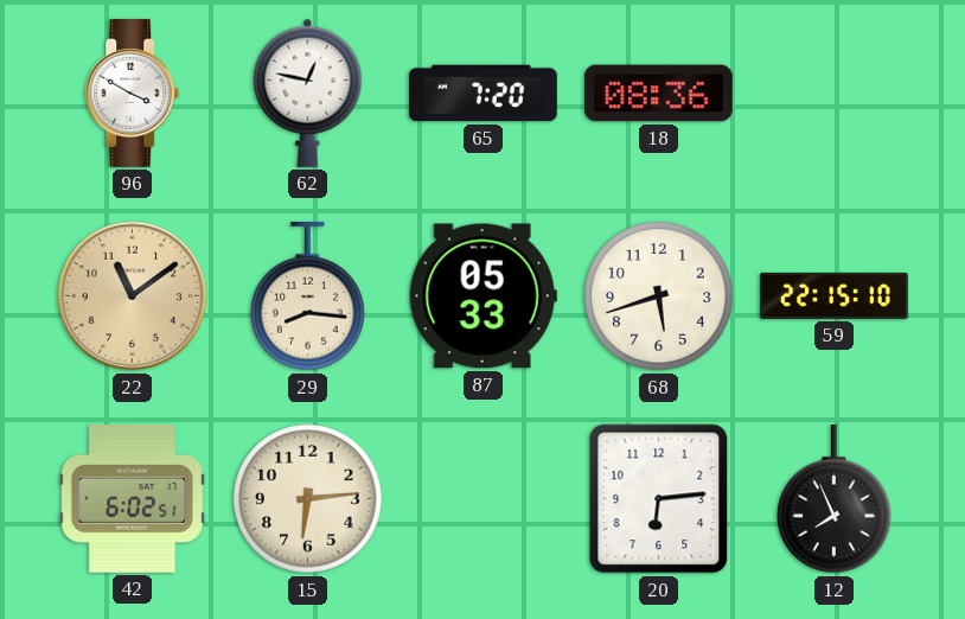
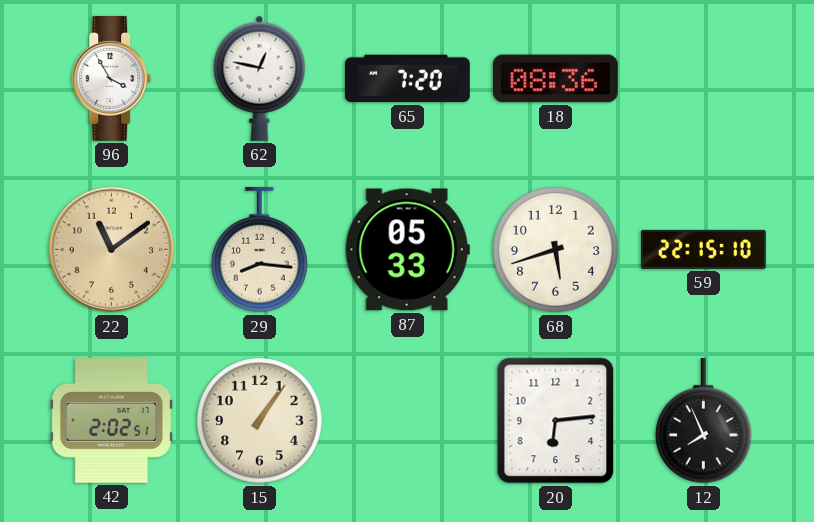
96: 3:50 -> 3:55 (112, 78)
42: 6:02 -> 2:02 (111, 420)
15: 6:14 -> 1:06 (260, 421)
